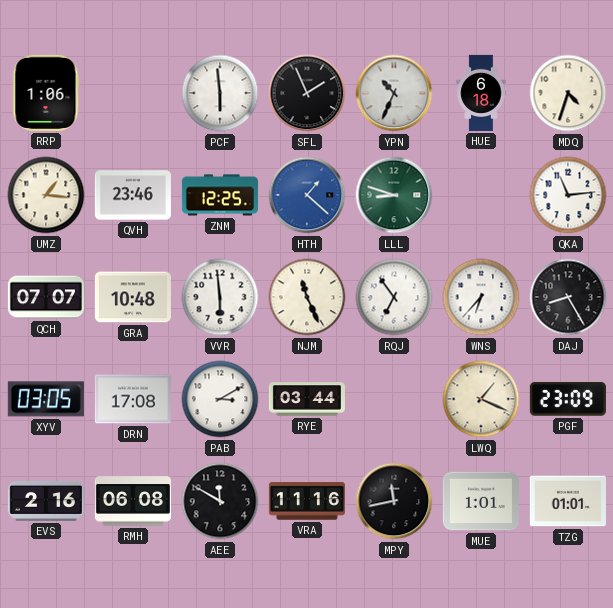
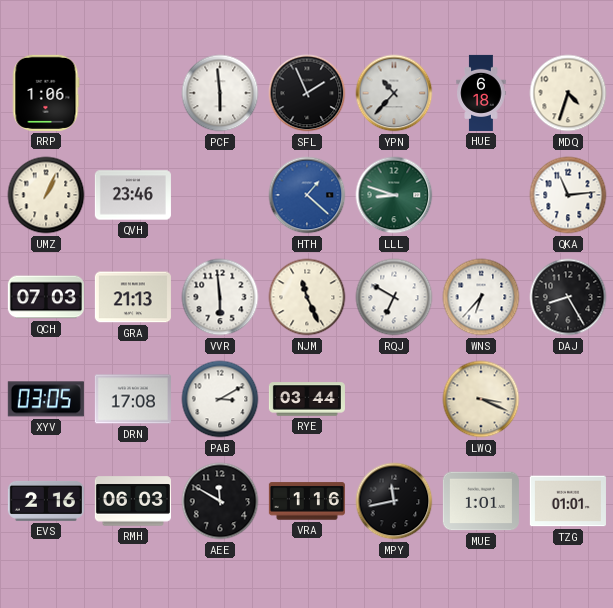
YPN: 10:34 -> 10:37 (394, 93)
UMZ: 1:16 -> 1:04 (46, 195)
ZNM: 12:25 -> none (220, 195)
QCH: 07:07 -> 07:03 (46, 297)
GRA: 10:48 -> 21:13 (133, 297)
RQJ: 6:54 -> 6:50 (394, 297)
LWQ: 1:19 -> 3:19 (481, 399)
PGF: 23:09 -> none (568, 399)
RMH: 06:08 -> 06:03 (133, 501)
VRA: 11:16 -> 1:16 (307, 501)
